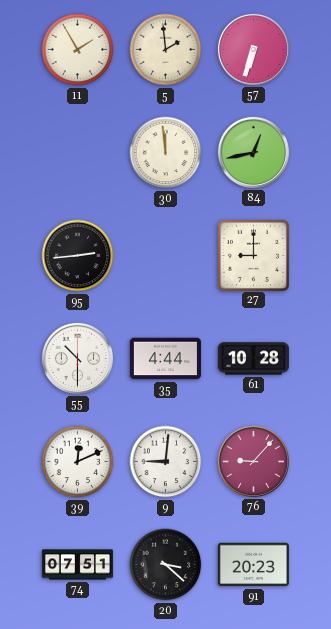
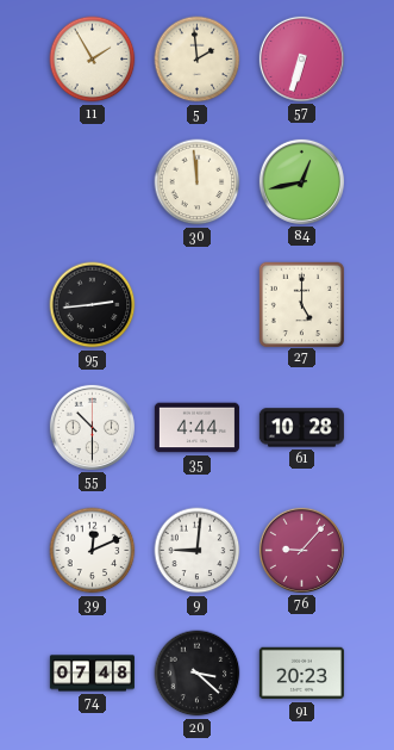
27: 9:00 -> 5:00 (301, 304)
74: 07:51 -> 07:48 (92, 674)
